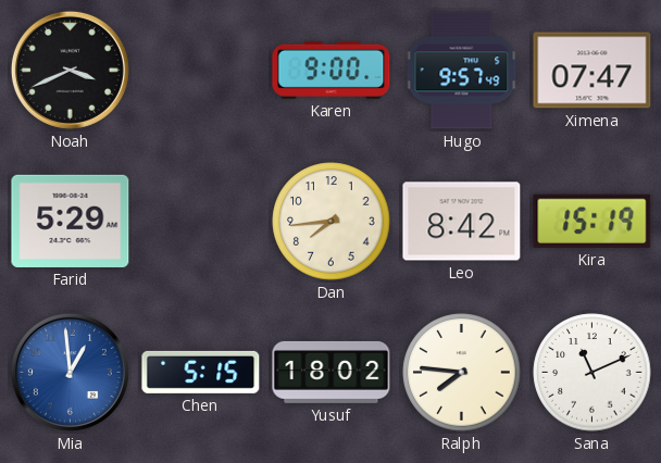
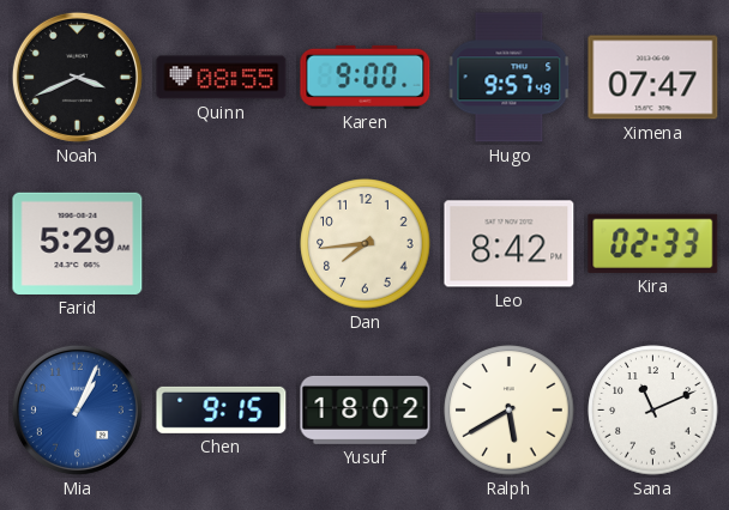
Quinn: none -> 08:55 (222, 78)
Kira: 15:19 -> 02:33 (653, 243)
Mia: 12:59 -> 1:04 (77, 409)
Chen: 5:15 -> 9:15 (222, 409)
Ralph: 7:46 -> 5:40 (510, 411)
